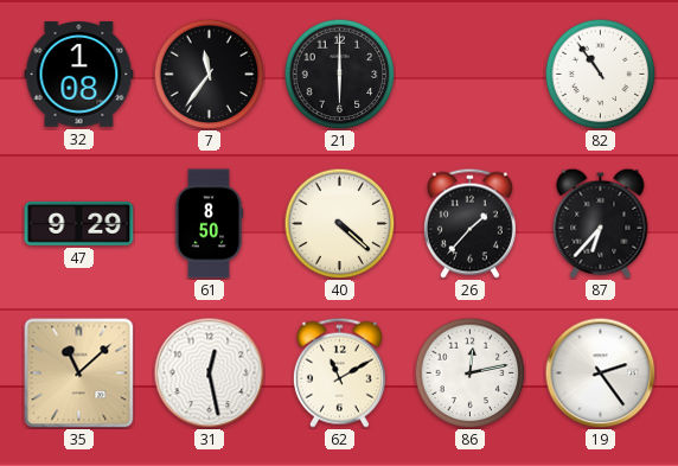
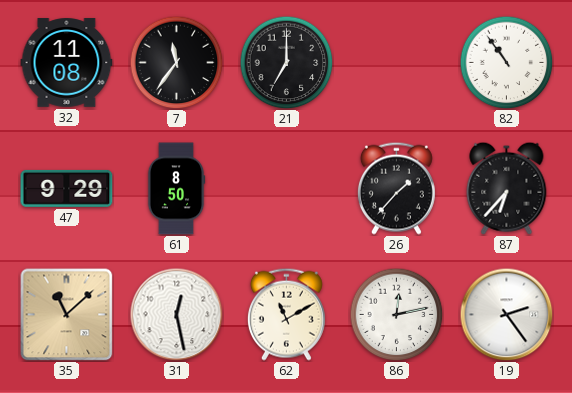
32: 1:08 -> 11:08 (67, 63)
21: 6:00 -> 7:00 (286, 62)
40: 4:22 -> none (339, 223)
